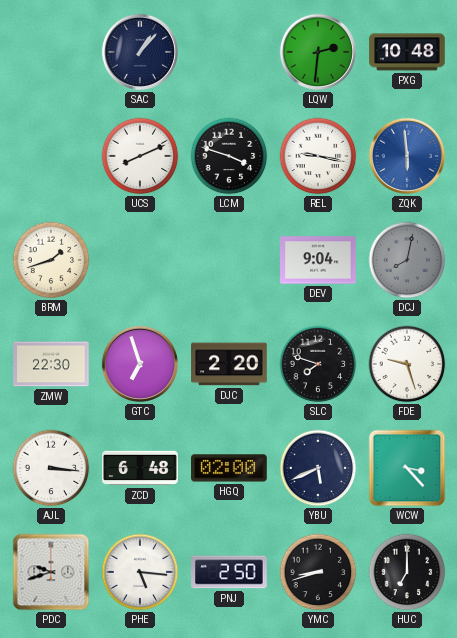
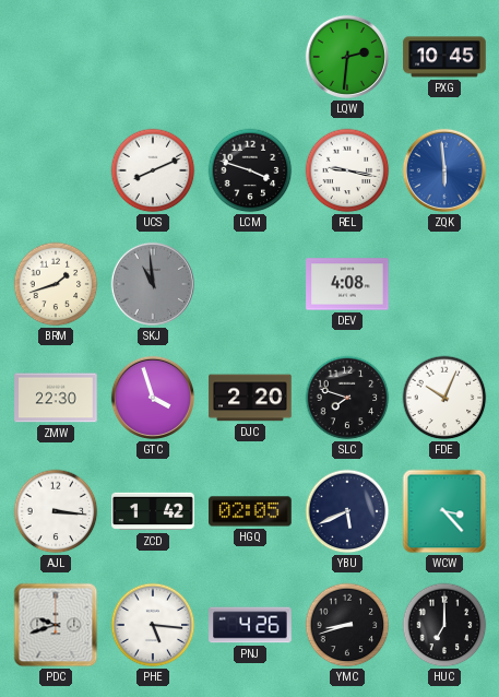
SAC: 1:07 -> none (140, 52)
PXG: 10:48 -> 10:45 (444, 57)
SKJ: none -> 10:59 (153, 284)
DEV: 9:04 -> 4:08 (347, 284)
DCJ: 8:02 -> none (407, 260)
GTC: 6:57 -> 3:57 (153, 398)
FDE: 9:27 -> 10:04 (444, 398)
ZCD: 6:48 -> 1:42 (153, 511)
HGQ: 02:00 -> 02:05 (250, 511)
PNJ: 2:50 -> 4:26 (250, 625)
